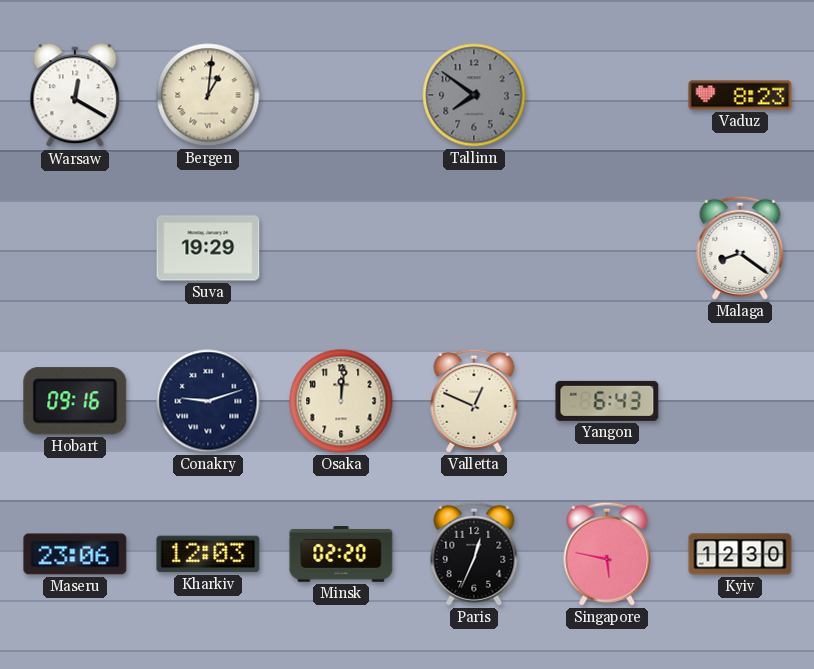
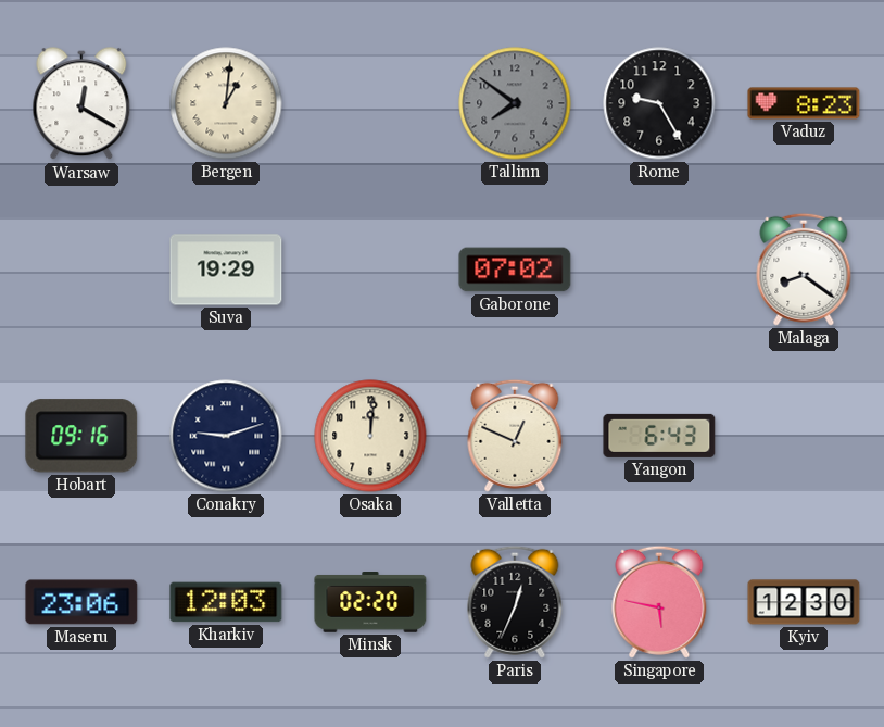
Rome: none -> 9:25 (659, 103)
Gaborone: none -> 07:02 (515, 270)
